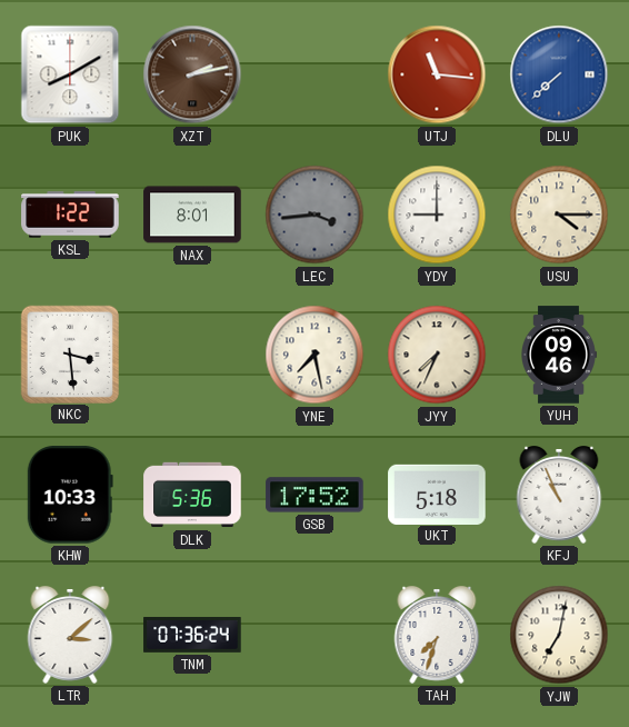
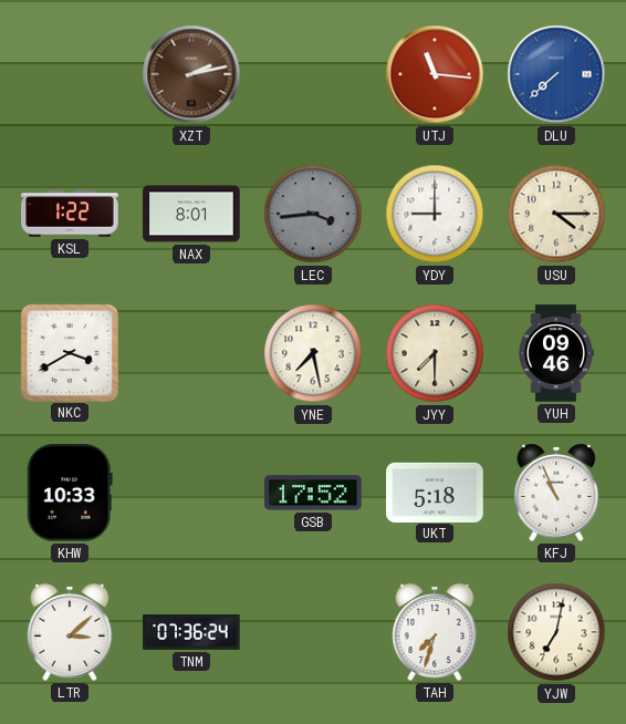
PUK: 8:10 -> none (70, 74)
NKC: 3:29 -> 3:40 (69, 352)
JYY: 7:34 -> 7:30 (435, 353)
DLK: 5:36 -> none (192, 495)
